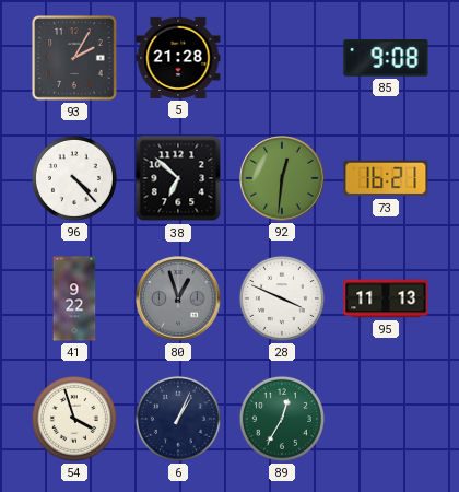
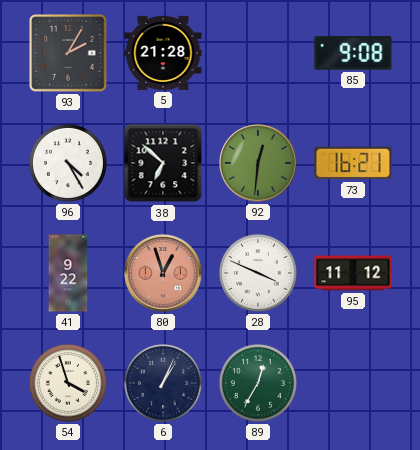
96: 4:23 -> 4:25 (68, 163)
80 dial: grey -> salmon (163, 273)
95: 11:13 -> 11:12 (353, 273)
